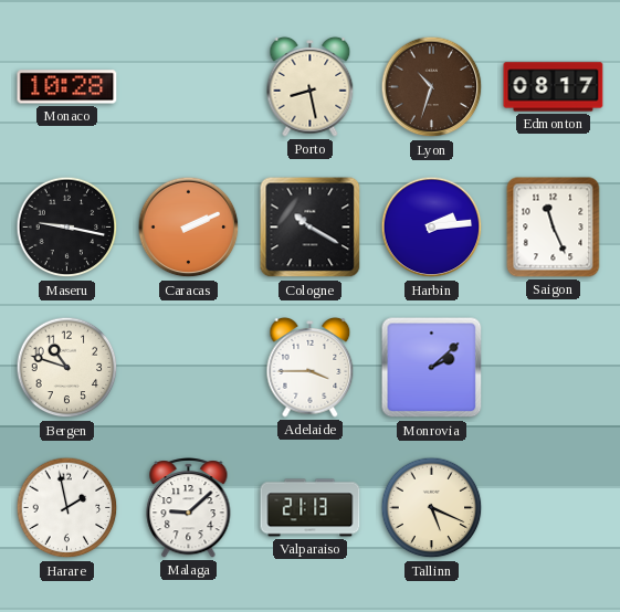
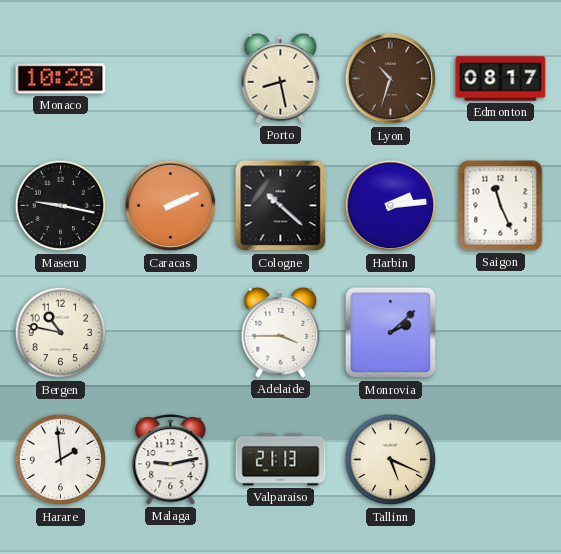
Cologne: 10:20 -> 10:22 (281, 206)
Bergen: 10:48 -> 10:47 (61, 333)
Harare: 1:58 -> 1:59 (61, 460)
Malaga: 9:08 -> 9:13 (171, 460)
